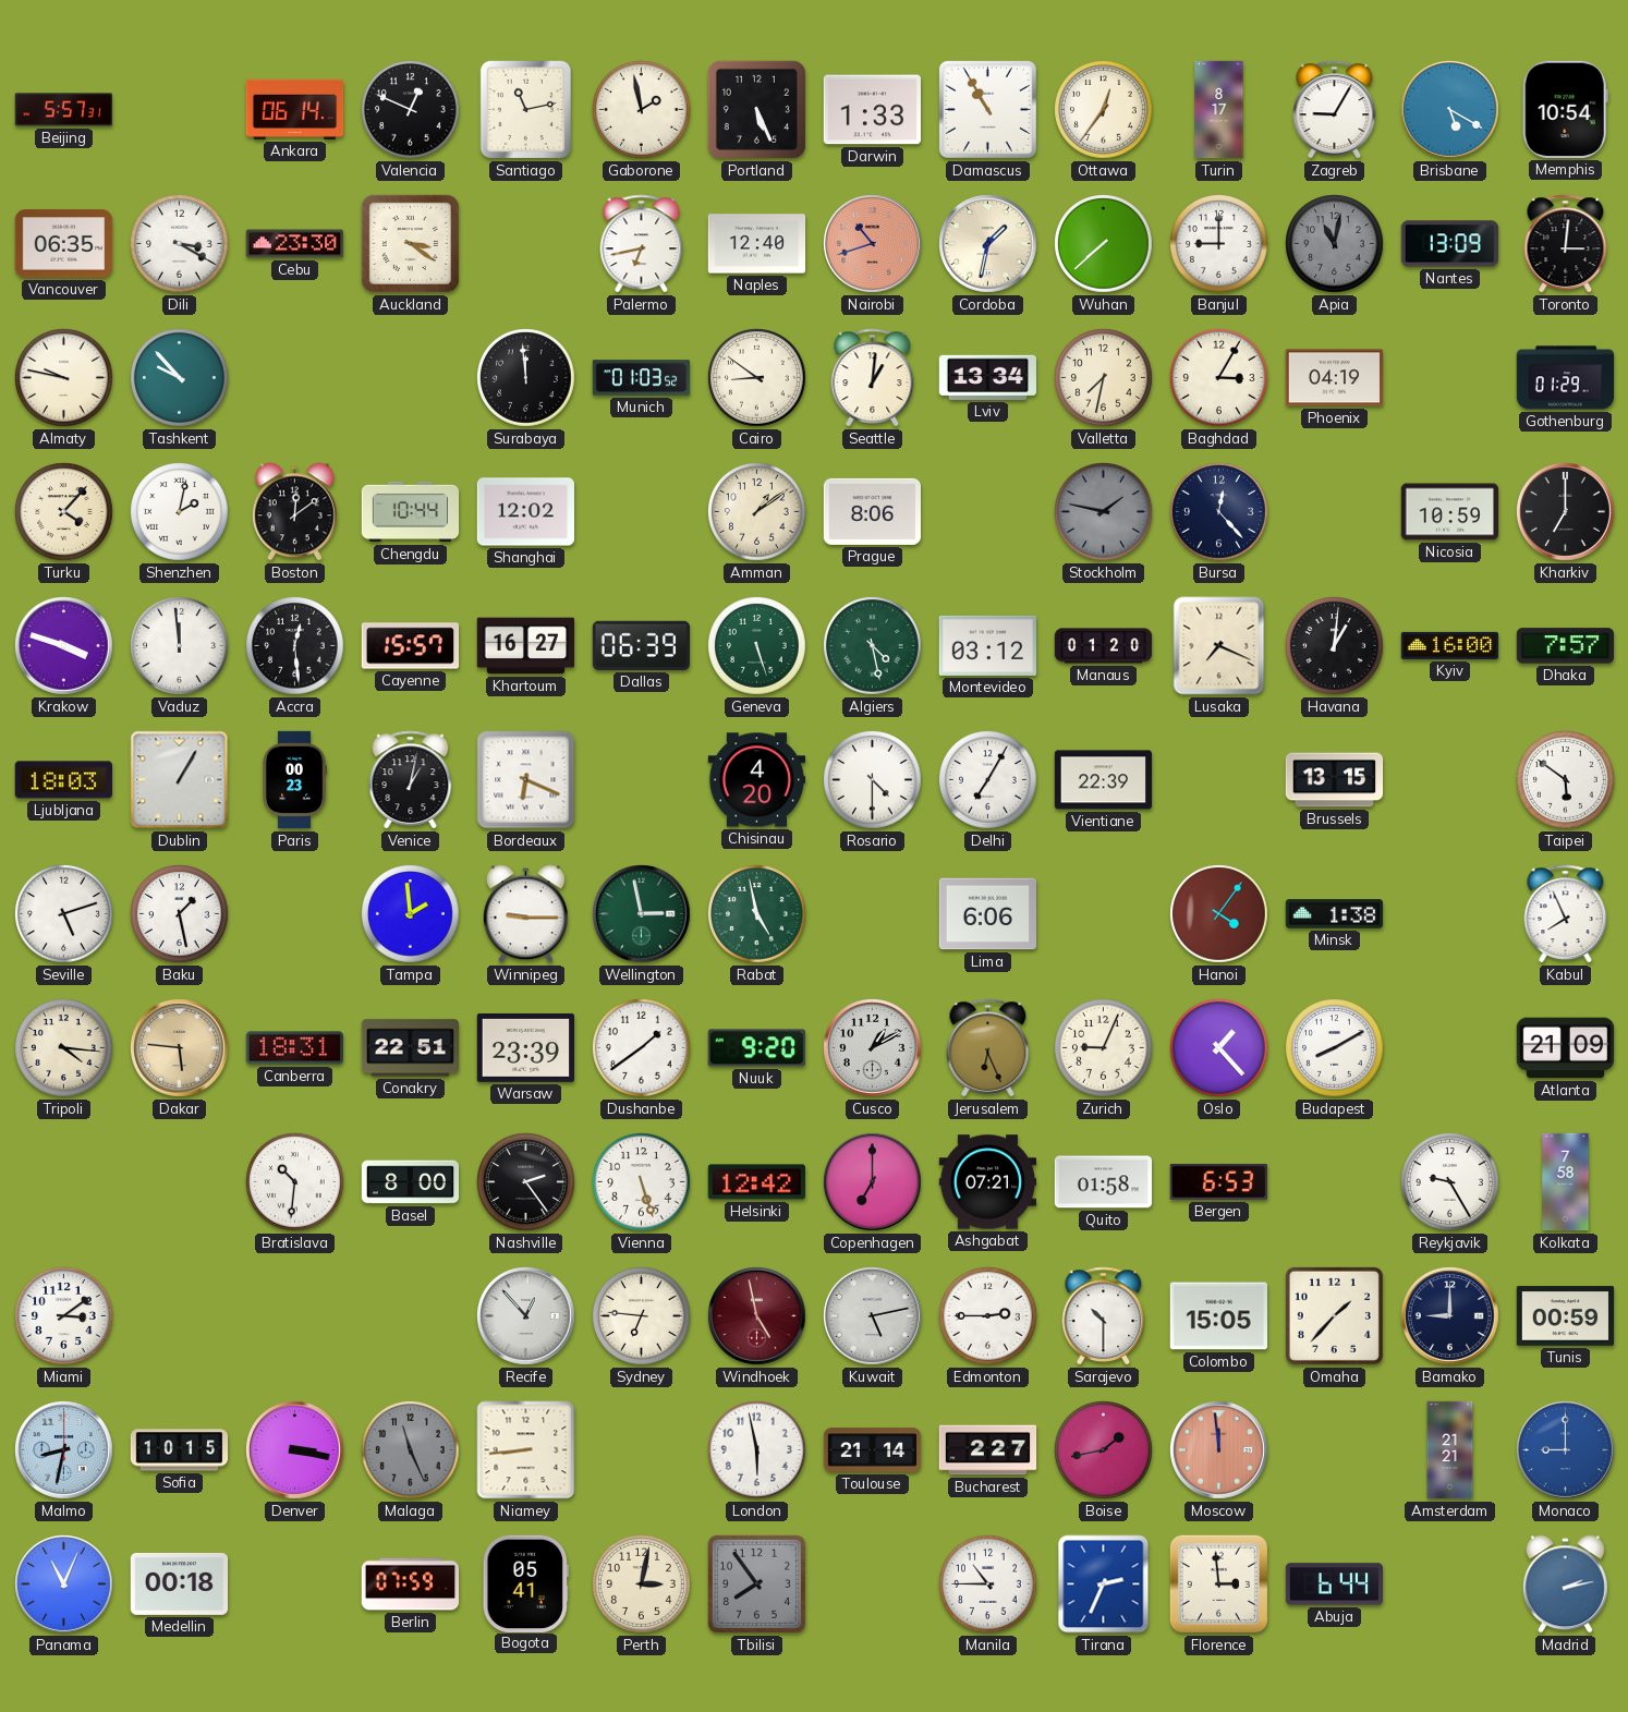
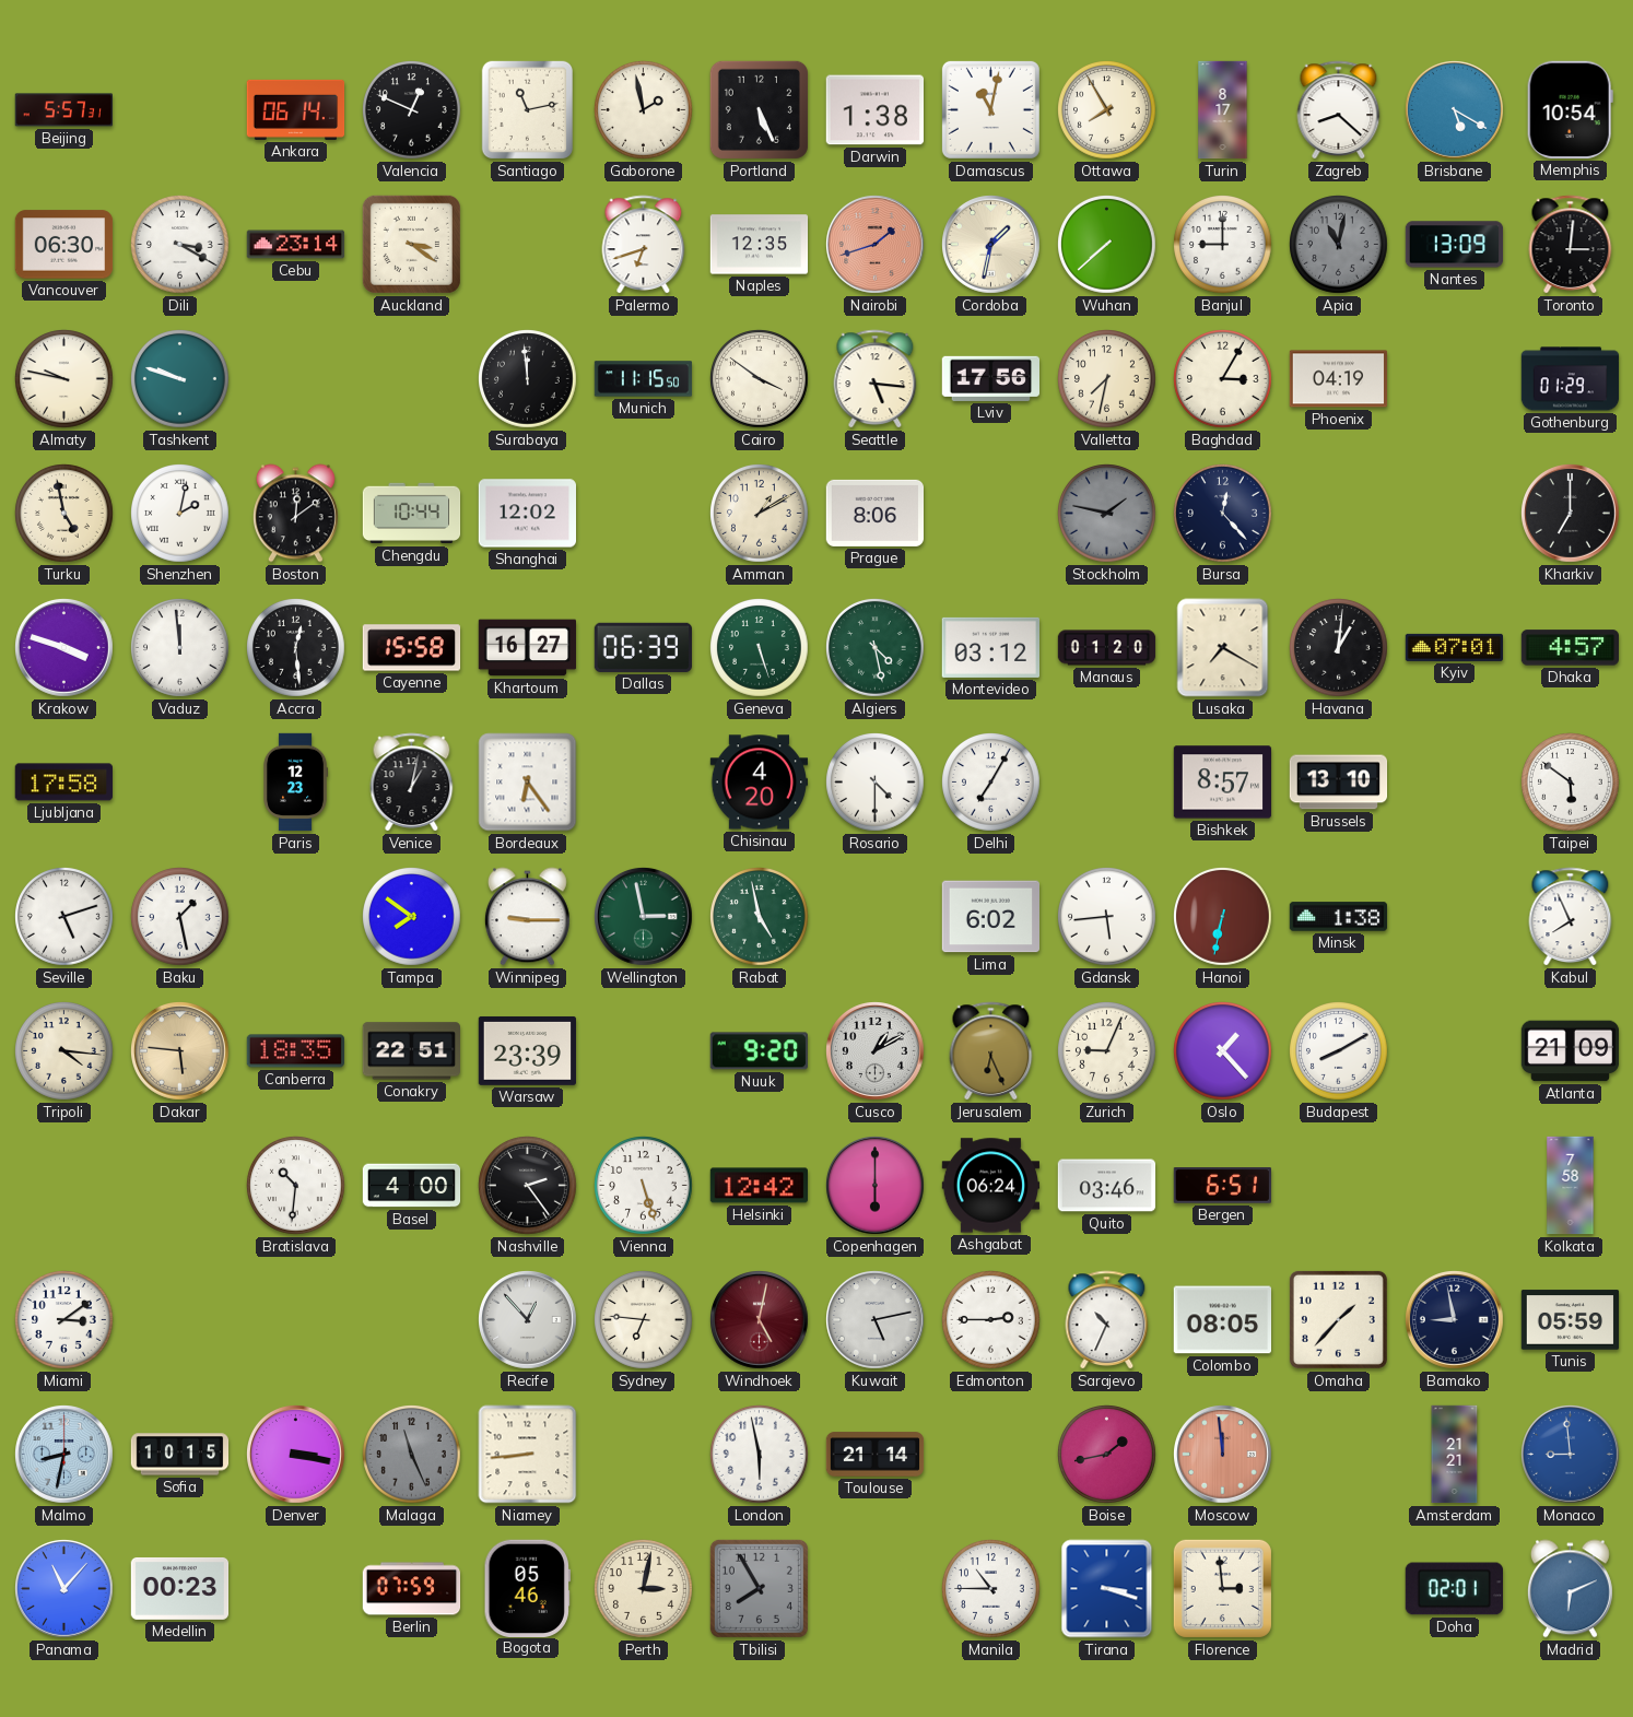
Darwin: 1:33 -> 1:38 (874, 110)
Damascus: 10:55 -> 11:02 (990, 109)
Ottawa: 12:36 -> 7:55 (1107, 110)
Zagreb: 9:05 -> 8:22 (1339, 110)
Vancouver: 06:35 -> 06:30 (64, 245)
Cebu: 23:30 -> 23:14 (296, 245)
Palermo: 6:43 -> 6:42 (644, 245)
Naples: 12:40 -> 12:35 (760, 245)
Nairobi: 10:42 -> 1:42 (876, 245)
Tashkent: 9:53 -> 9:48 (180, 379)
Munich: 01:03 -> 11:15 (644, 379)
Cairo: 8:51 -> 3:51 (760, 379)
Seattle: 1:01 -> 5:16 (876, 379)
Lviv: 13:34 -> 17:56 (990, 378)
Turku: 4:07 -> 4:58 (64, 514)
Amman: 1:09 -> 1:10 (760, 514)
Nicosia: 10:59 -> none (1450, 512)
Cayenne: 15:57 -> 15:58 (412, 648)
Lusaka: 7:19 -> 7:20 (1223, 648)
Kyiv: 16:00 -> 07:01 (1454, 647)
Dhaka: 7:57 -> 4:57 (1570, 648)
Ljubljana: 18:03 -> 17:58 (63, 783)
Dublin: 1:05 -> none (180, 780)
Paris: 00:23 -> 12:23 (296, 783)
Bordeaux: 6:19 -> 6:24 (528, 783)
Vientiane: 22:39 -> none (1104, 780)
Bishkek: none -> 8:57 (1223, 783)
Brussels: 13:15 -> 13:10 (1339, 783)
Tampa: 1:59 -> 7:51 (412, 917)
Lima: 6:06 -> 6:02 (990, 917)
Gdansk: none -> 5:44 (1107, 917)
Hanoi: 4:06 -> 6:32 (1223, 917)
Canberra: 18:31 -> 18:35 (295, 1051)
Dushanbe: 1:39 -> none (642, 1048)
Basel: 8:00 -> 4:00 (412, 1186)
Copenhagen: 7:00 -> 6:00 (876, 1186)
Ashgabat: 07:21 -> 06:24 (991, 1186)
Quito: 01:58 -> 03:46 (1107, 1186)
Bergen: 6:53 -> 6:51 (1222, 1186)
Reykjavik: 9:25 -> none (1450, 1182)
Windhoek: 4:58 -> 5:02 (760, 1320)
Sarajevo: 10:30 -> 10:34 (1107, 1320)
Colombo: 15:05 -> 08:05 (1222, 1320)
Bamako: 9:00 -> 8:58 (1455, 1320)
Tunis: 00:59 -> 05:59 (1571, 1320)
Bucharest: 2:27 -> none (988, 1450)
Monaco: 9:00 -> 8:59 (1571, 1455)
Panama: 11:04 -> 11:07 (64, 1589)
Medellin: 00:18 -> 00:23 (180, 1588)
Bogota: 05:41 -> 05:46 (527, 1588)
Tbilisi: 7:54 -> 7:55 (759, 1588)
Tirana: 2:34 -> 3:18 (1107, 1589)
Abuja: 6:44 -> none (1334, 1584)
Doha: none -> 02:01 (1454, 1589)
Madrid: 2:13 -> 6:11 (1570, 1589)
